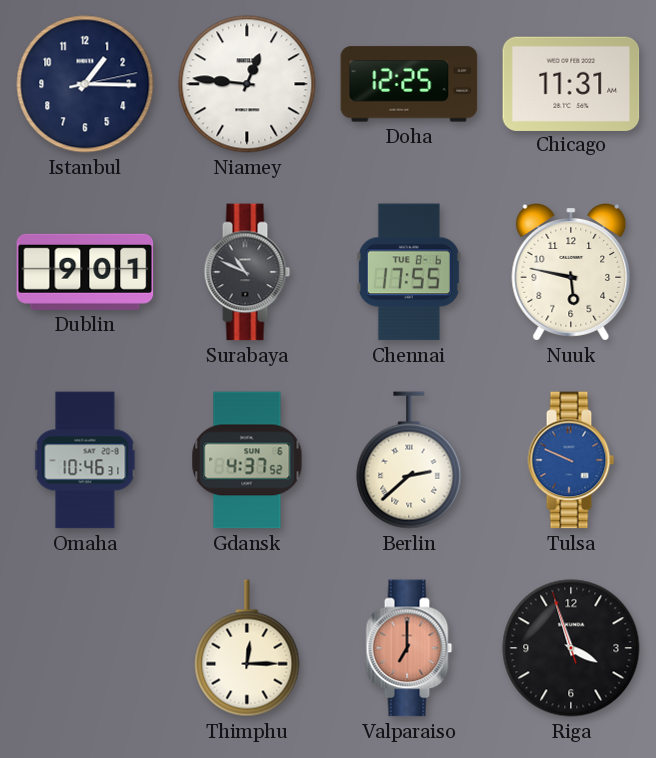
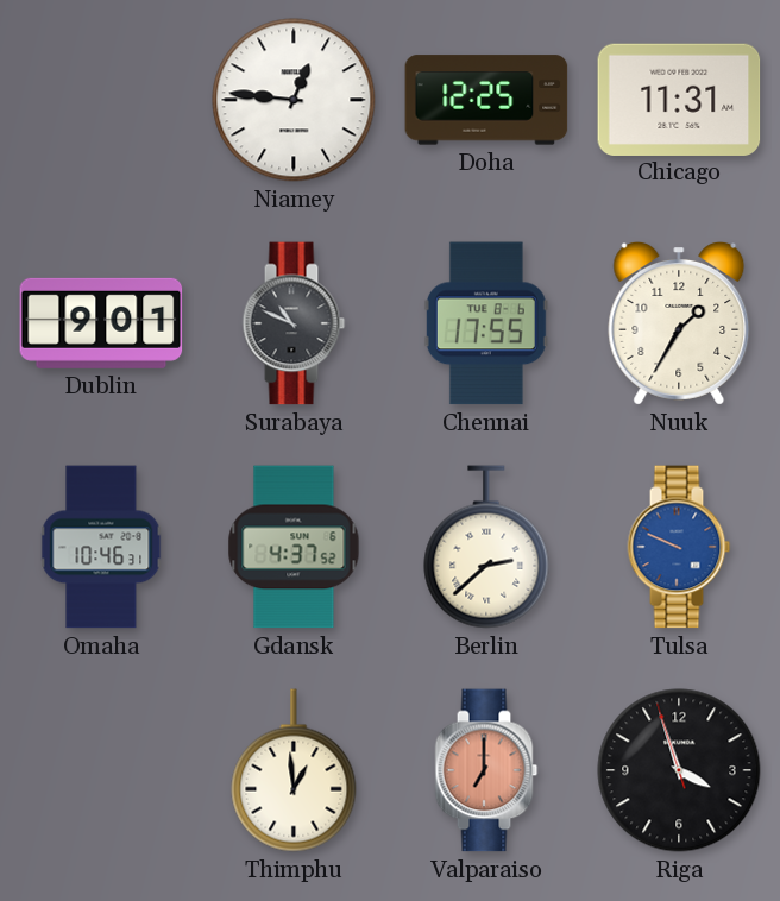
Istanbul: 1:15 -> none (85, 84)
Nuuk: 5:47 -> 1:35 (679, 325)
Thimphu: 12:15 -> 12:59 (294, 770)
